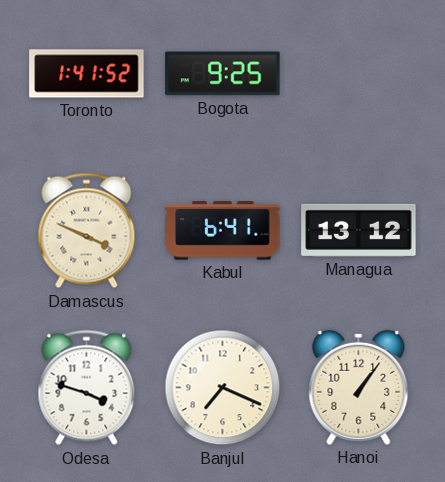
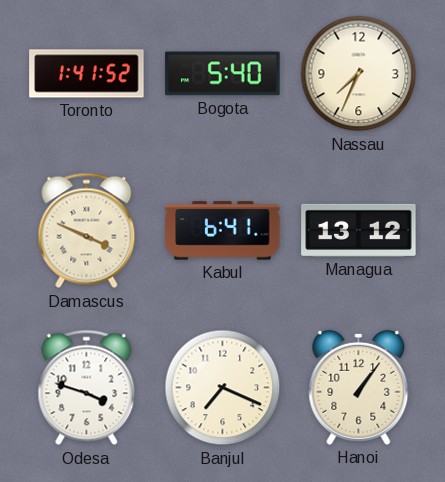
Bogota: 9:25 -> 5:40 (223, 74)
Nassau: none -> 7:34 (359, 74)
